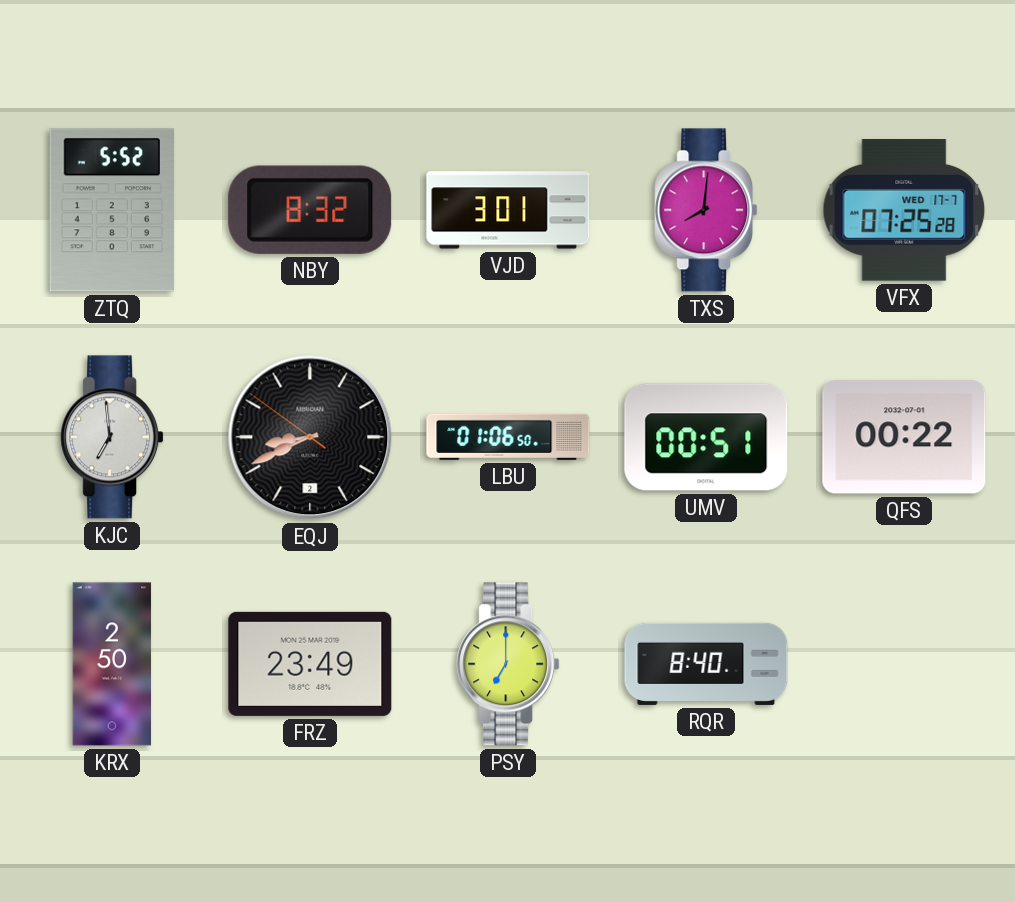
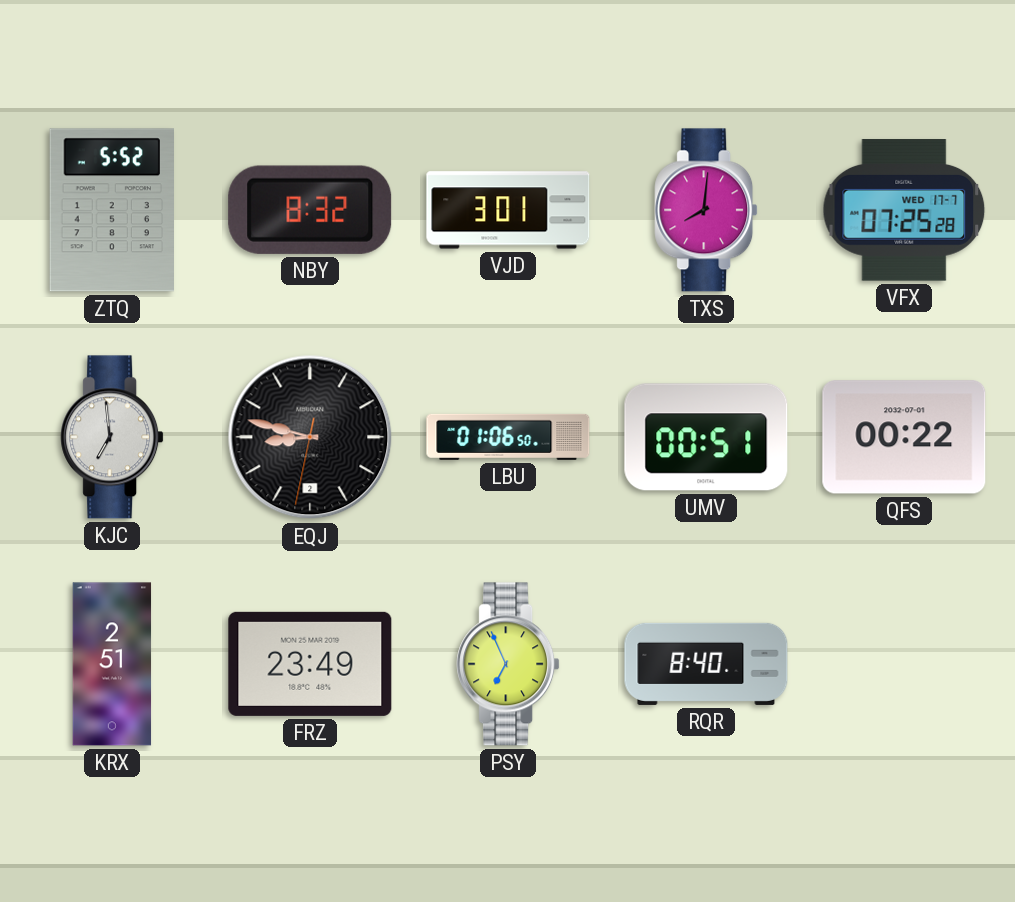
EQJ: 8:40 -> 8:47 (310, 437)
KRX: 2:50 -> 2:51 (112, 664)
PSY: 7:00 -> 6:56 (508, 664)
